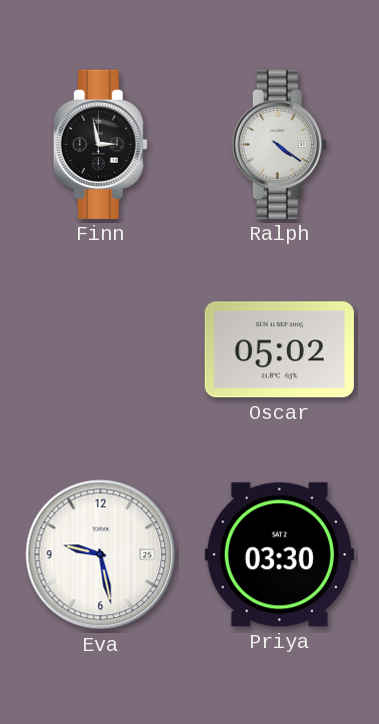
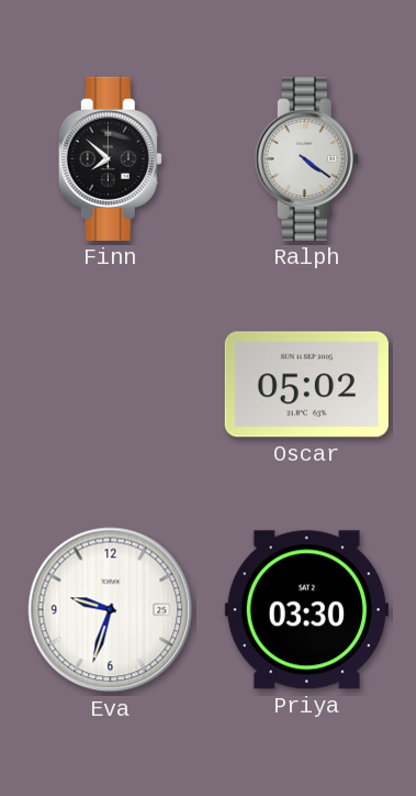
Finn: 2:58 -> 7:52 (110, 158)
Eva: 9:28 -> 9:33 (111, 610)
